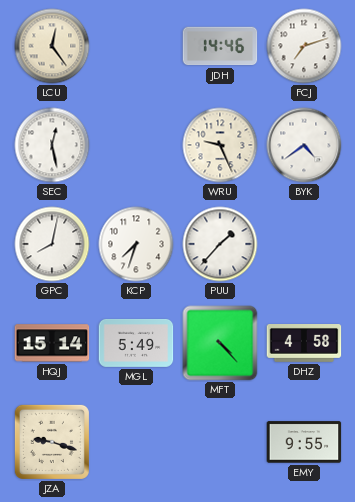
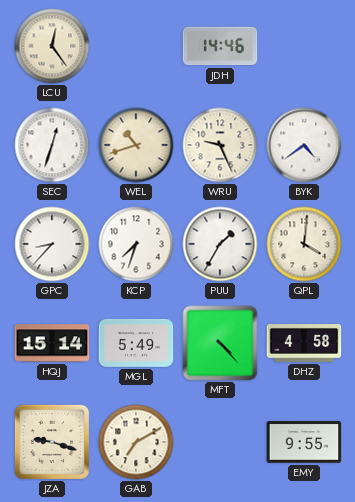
FCJ: 7:12 -> none (304, 46)
SEC: 12:28 -> 12:33 (52, 145)
WEL: none -> 10:42 (136, 145)
GPC: 8:02 -> 8:37 (52, 244)
PUU: 1:37 -> 1:35 (220, 244)
QPL: none -> 4:01 (304, 244)
GAB: none -> 7:10 (136, 442)
